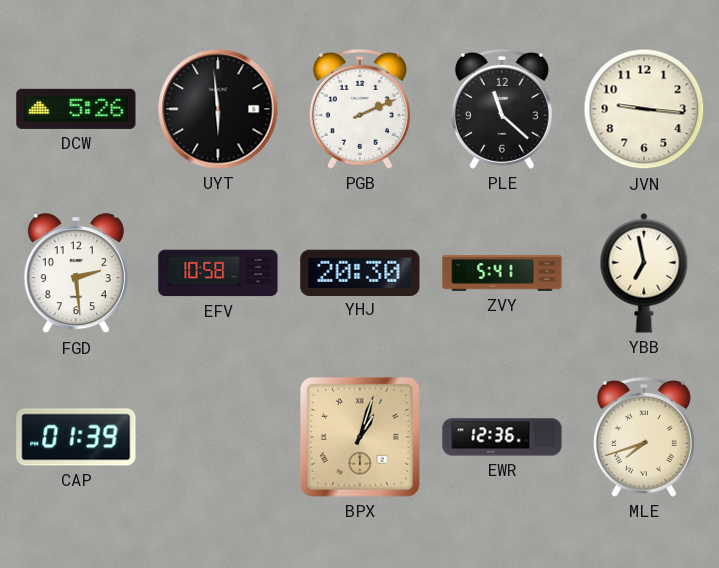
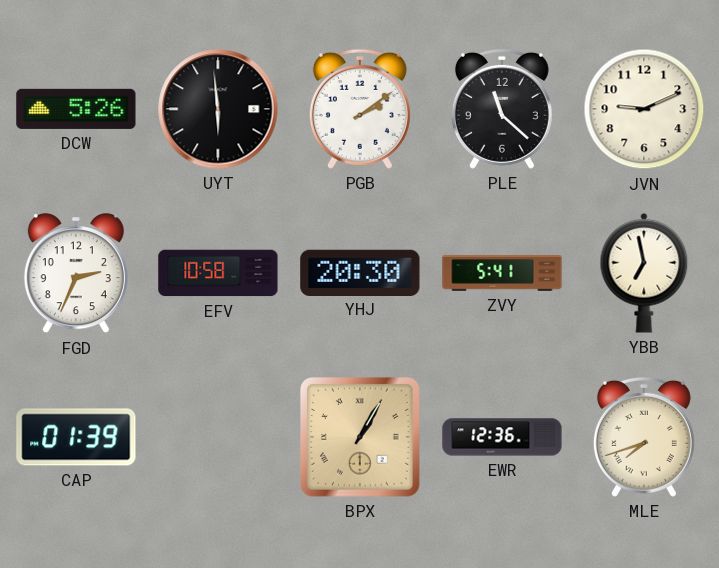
PGB: 2:11 -> 2:09 (360, 109)
JVN: 9:16 -> 9:11 (644, 109)
FGD: 2:29 -> 2:34 (76, 274)
BPX: 1:03 -> 1:05 (361, 438)
